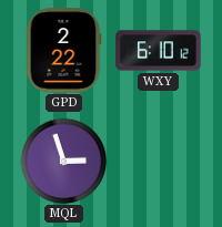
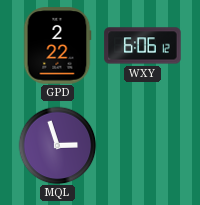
WXY: 6:10 -> 6:06 (143, 46)
